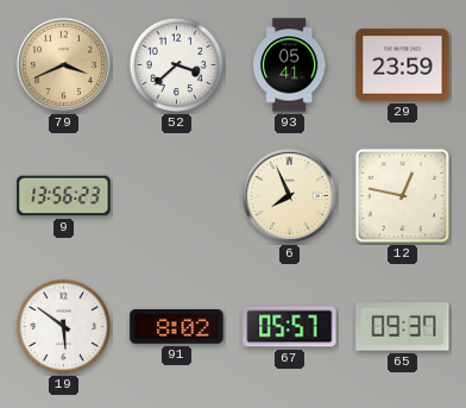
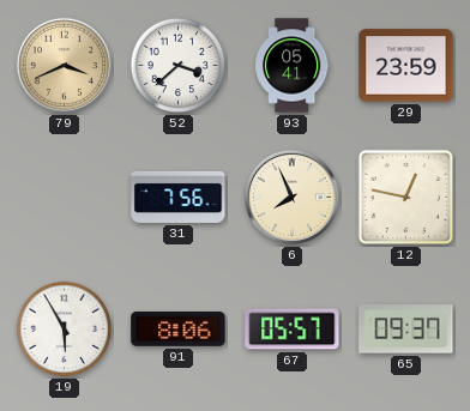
9: 13:56 -> none (64, 196)
31: none -> 7:56 (179, 197)
19: 5:51 -> 5:55 (65, 330)
91: 8:02 -> 8:06 (179, 330)
